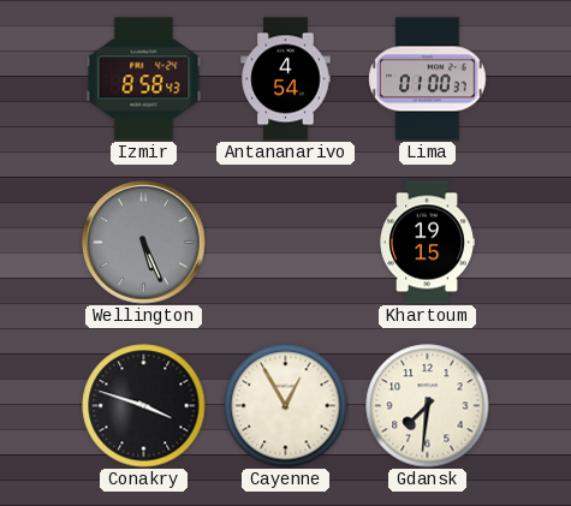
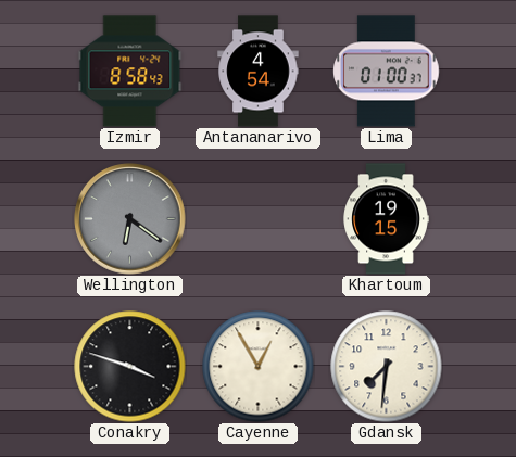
Wellington: 5:26 -> 6:21 (130, 219)
